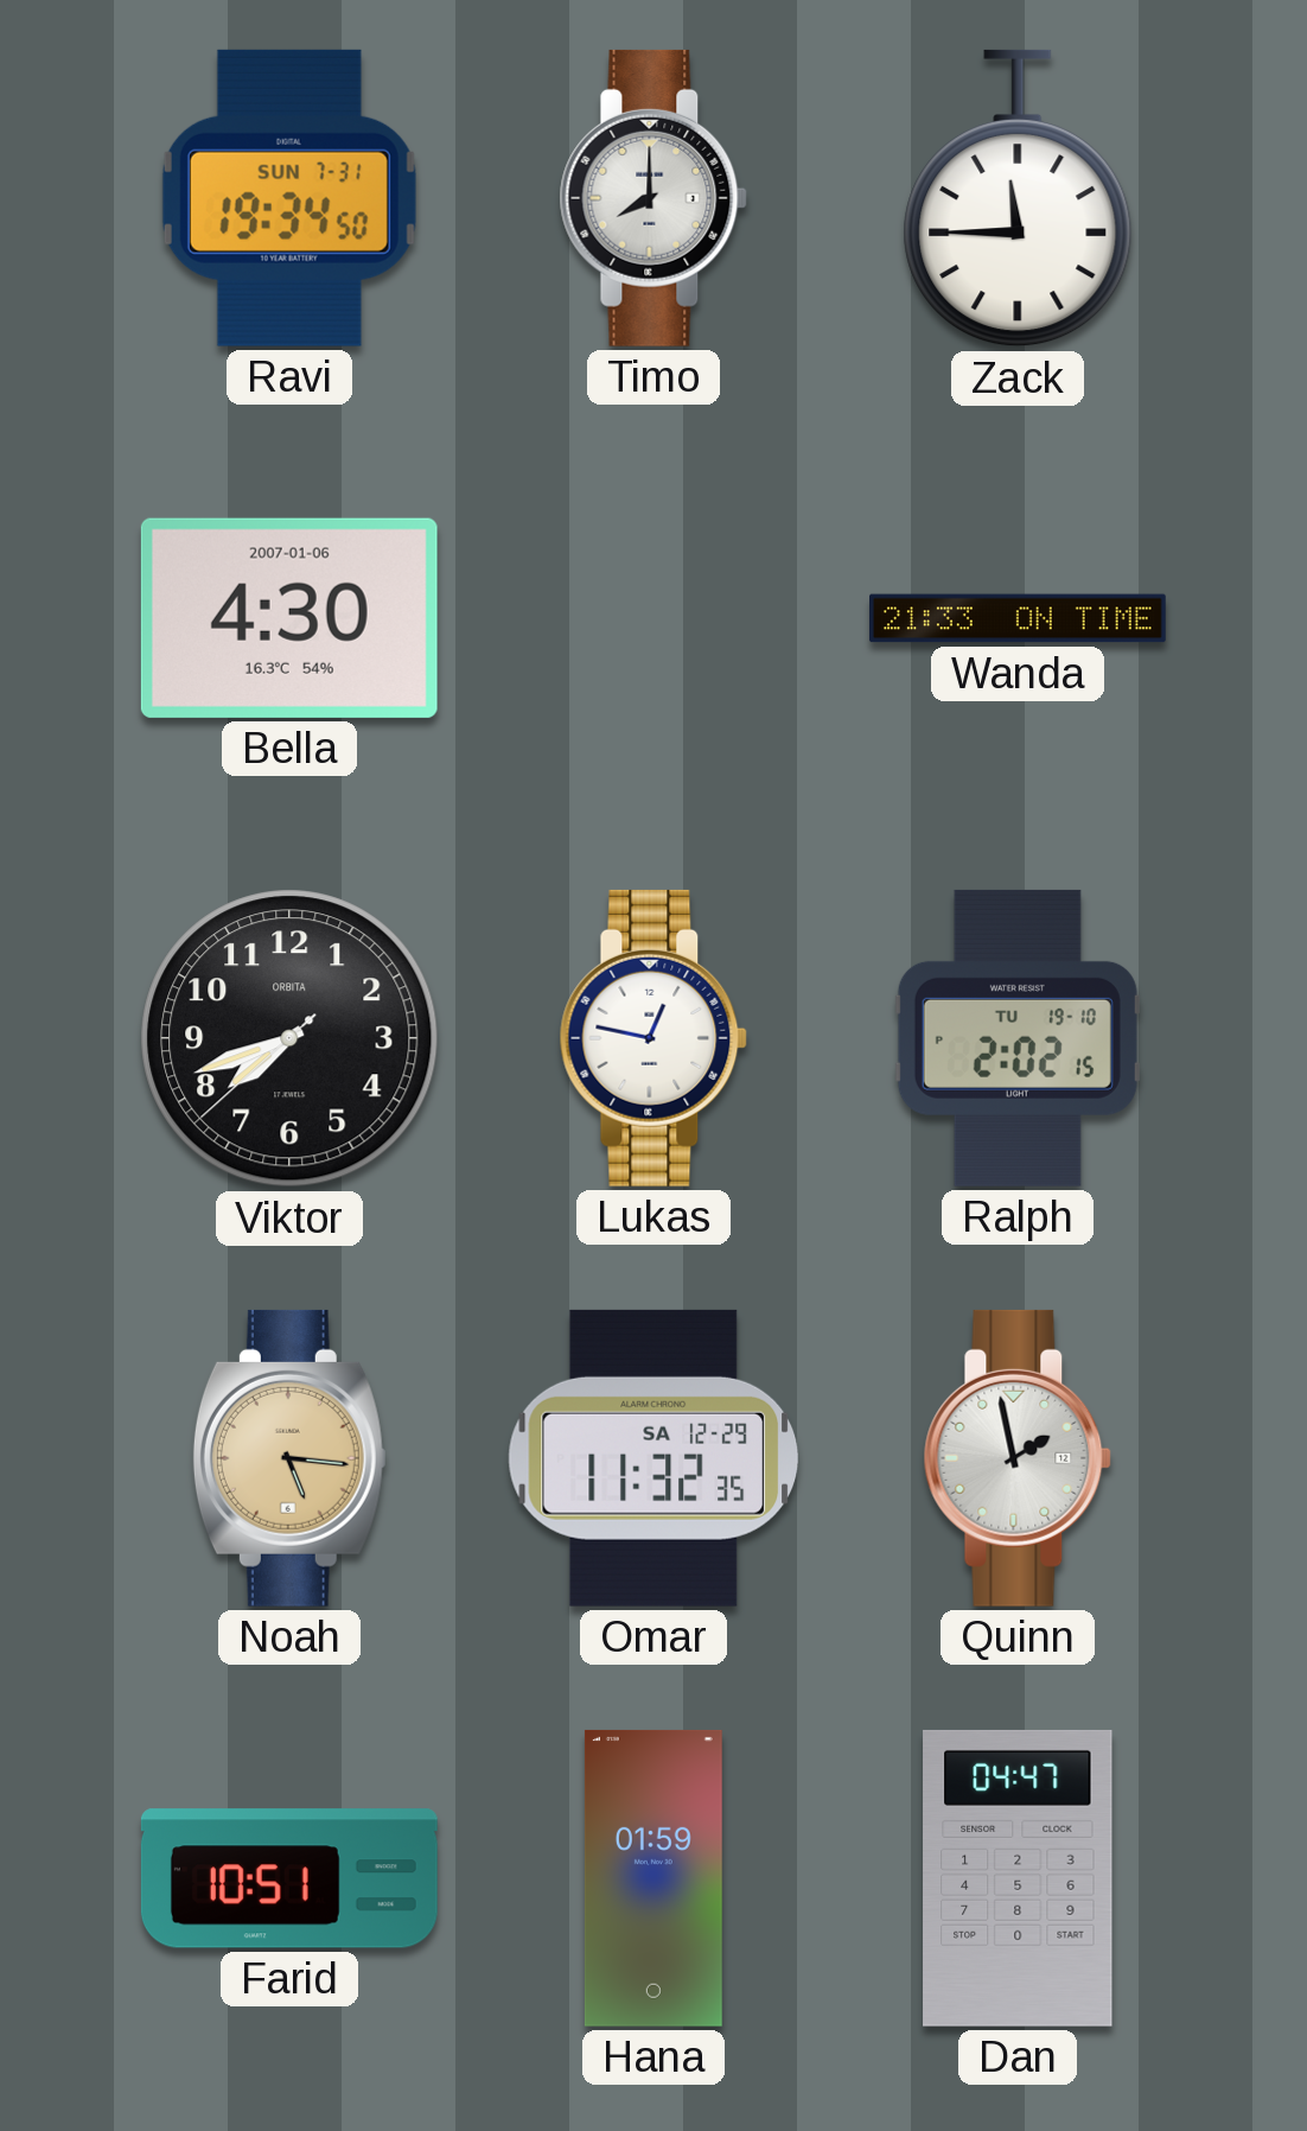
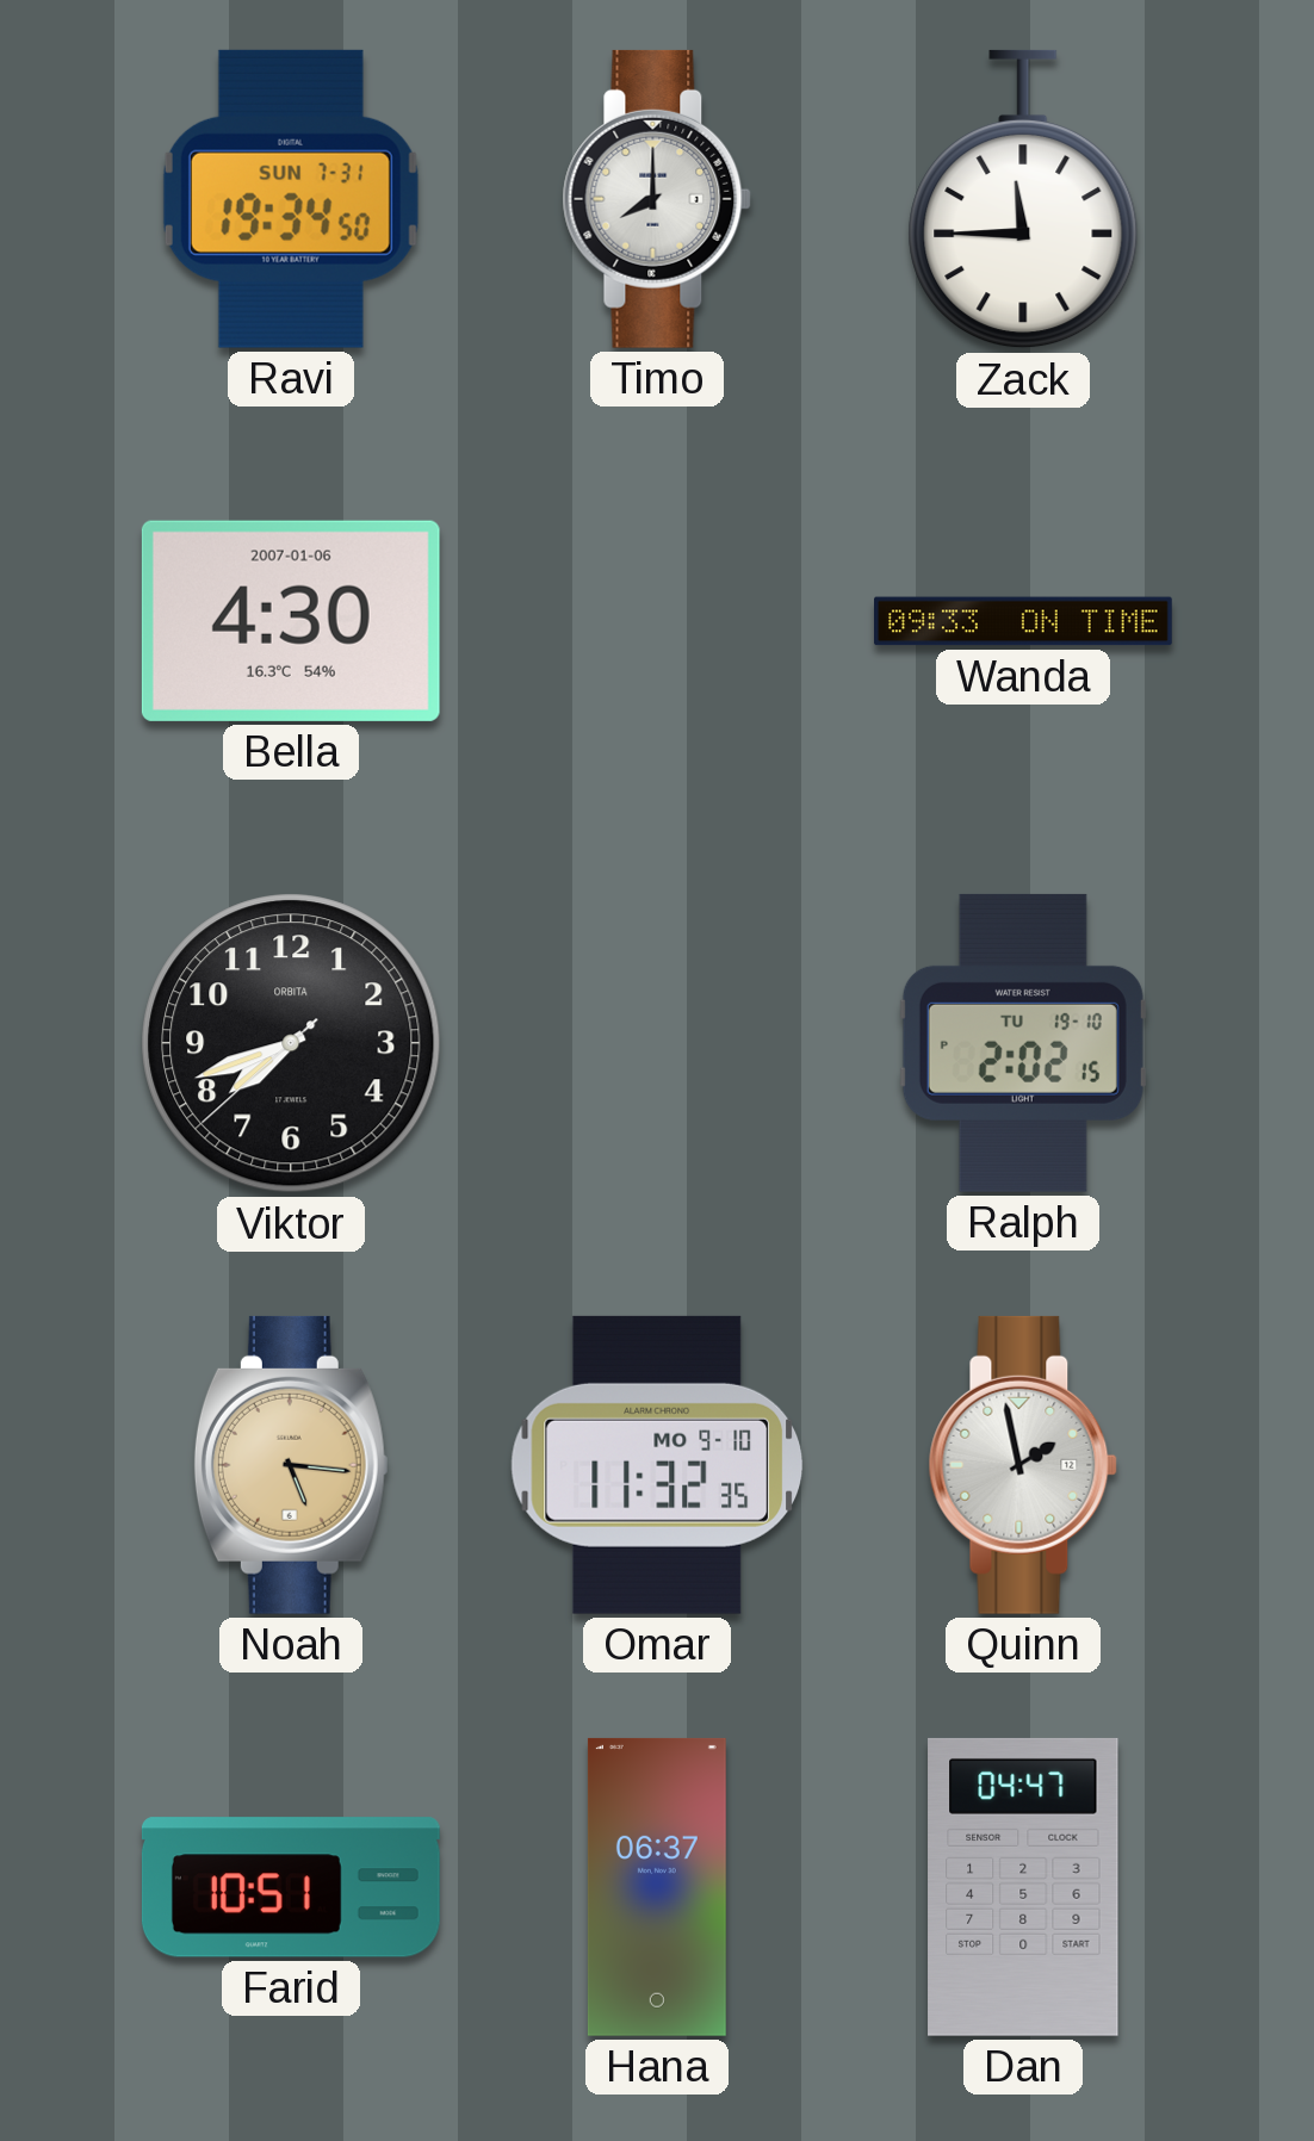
Wanda: 21:33 -> 09:33 (1024, 621)
Lukas: 12:47 -> none (653, 1038)
Omar date: SA 12-29 -> MO 9-10 (657, 1465)
Hana: 01:59 -> 06:37 (657, 1887)
